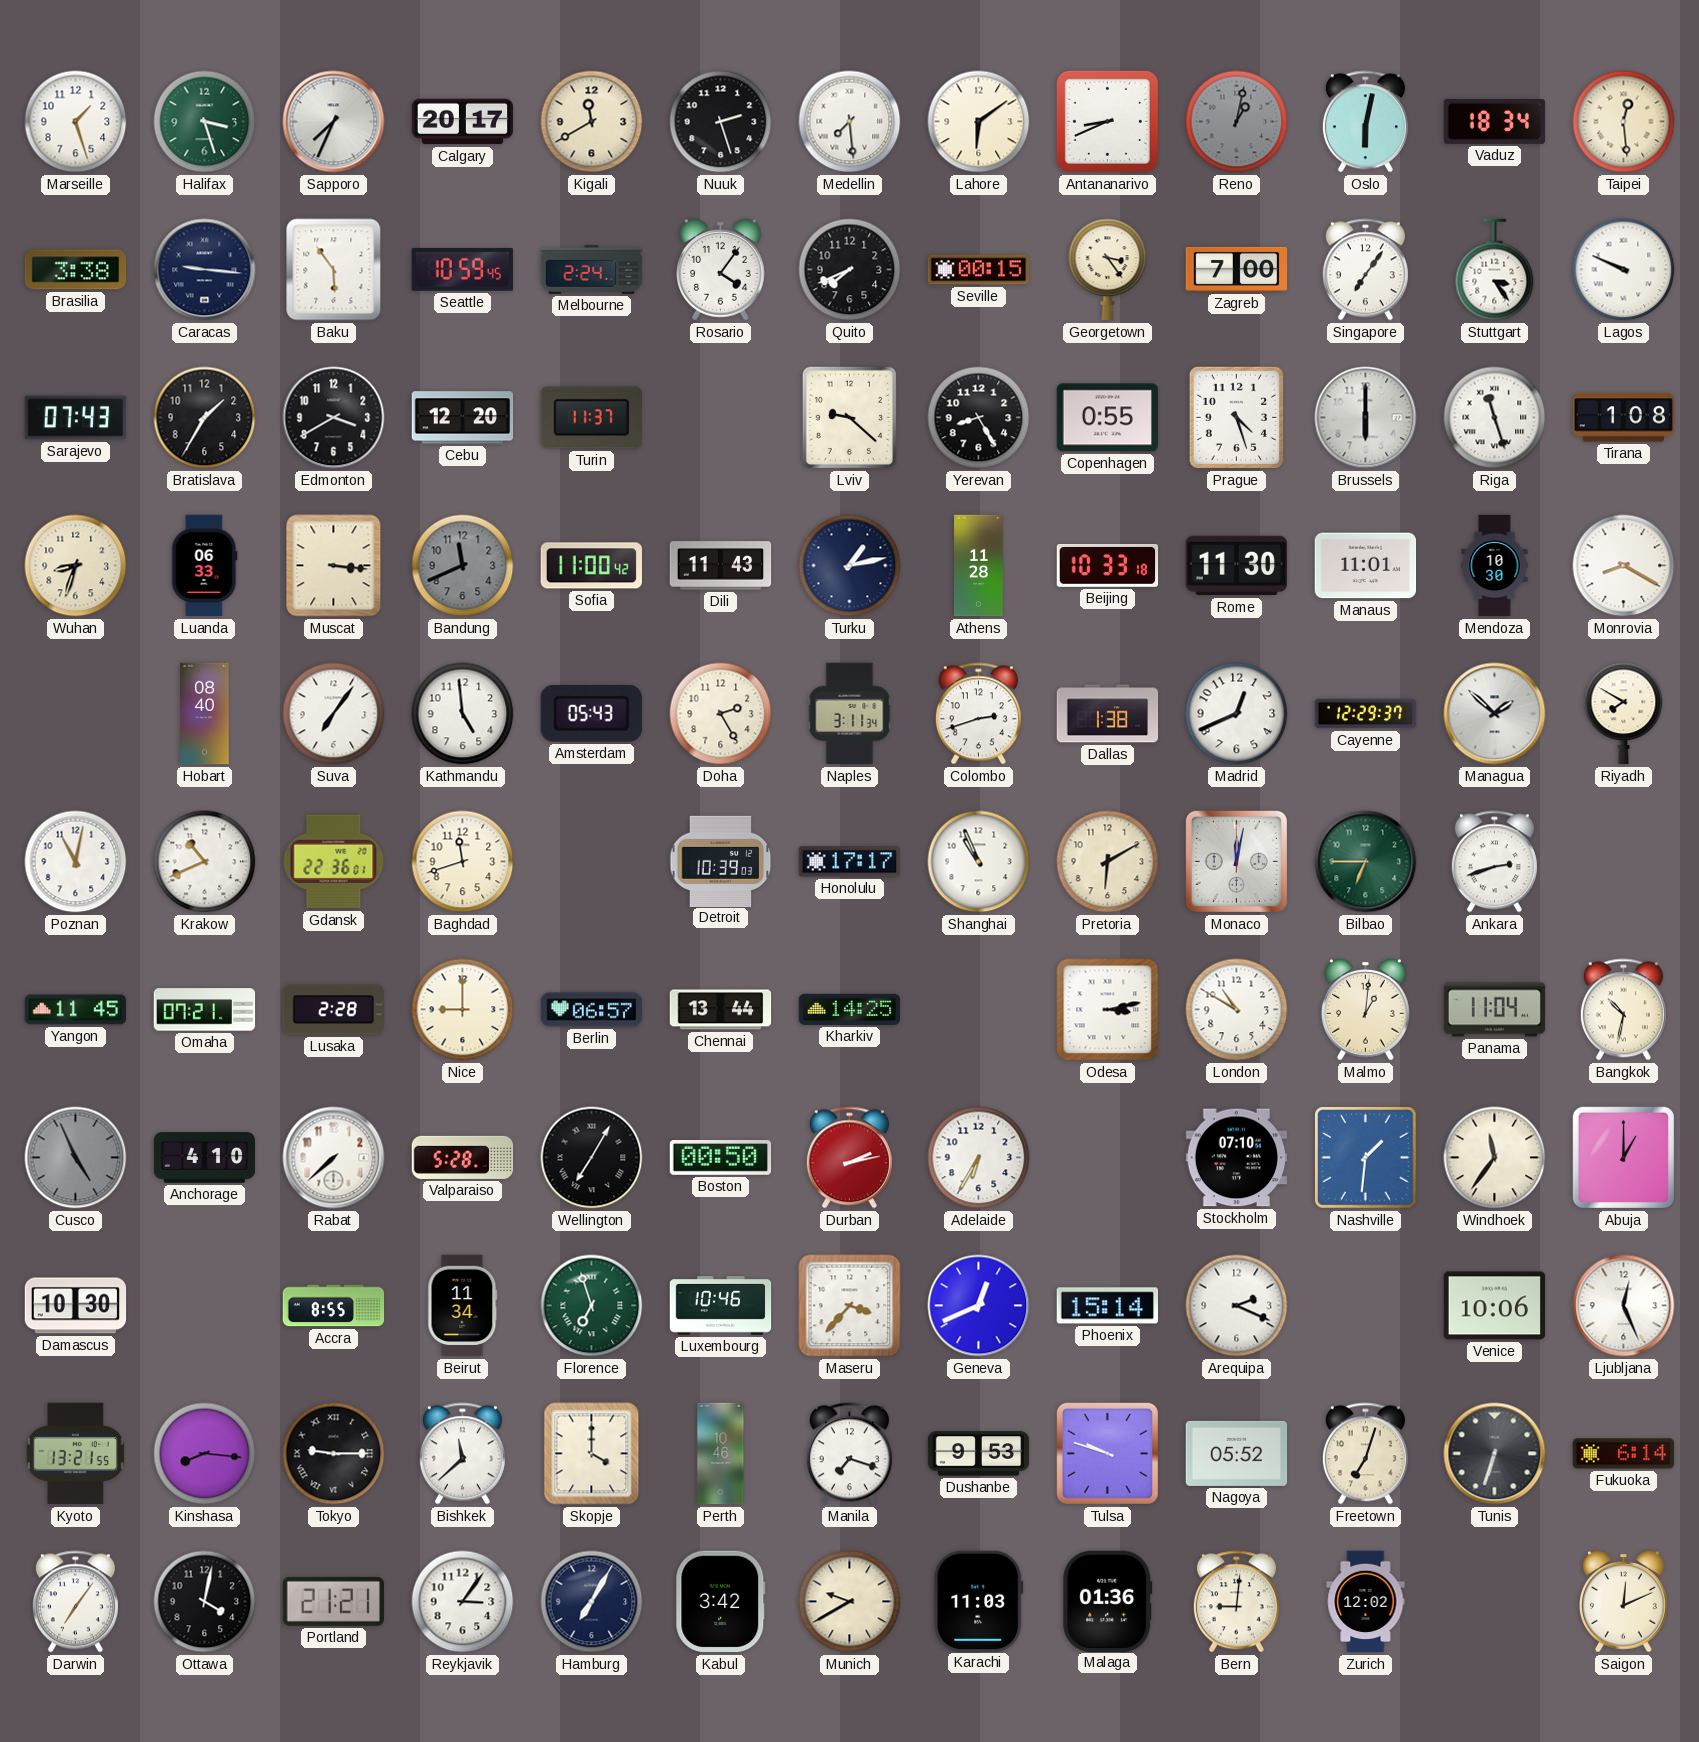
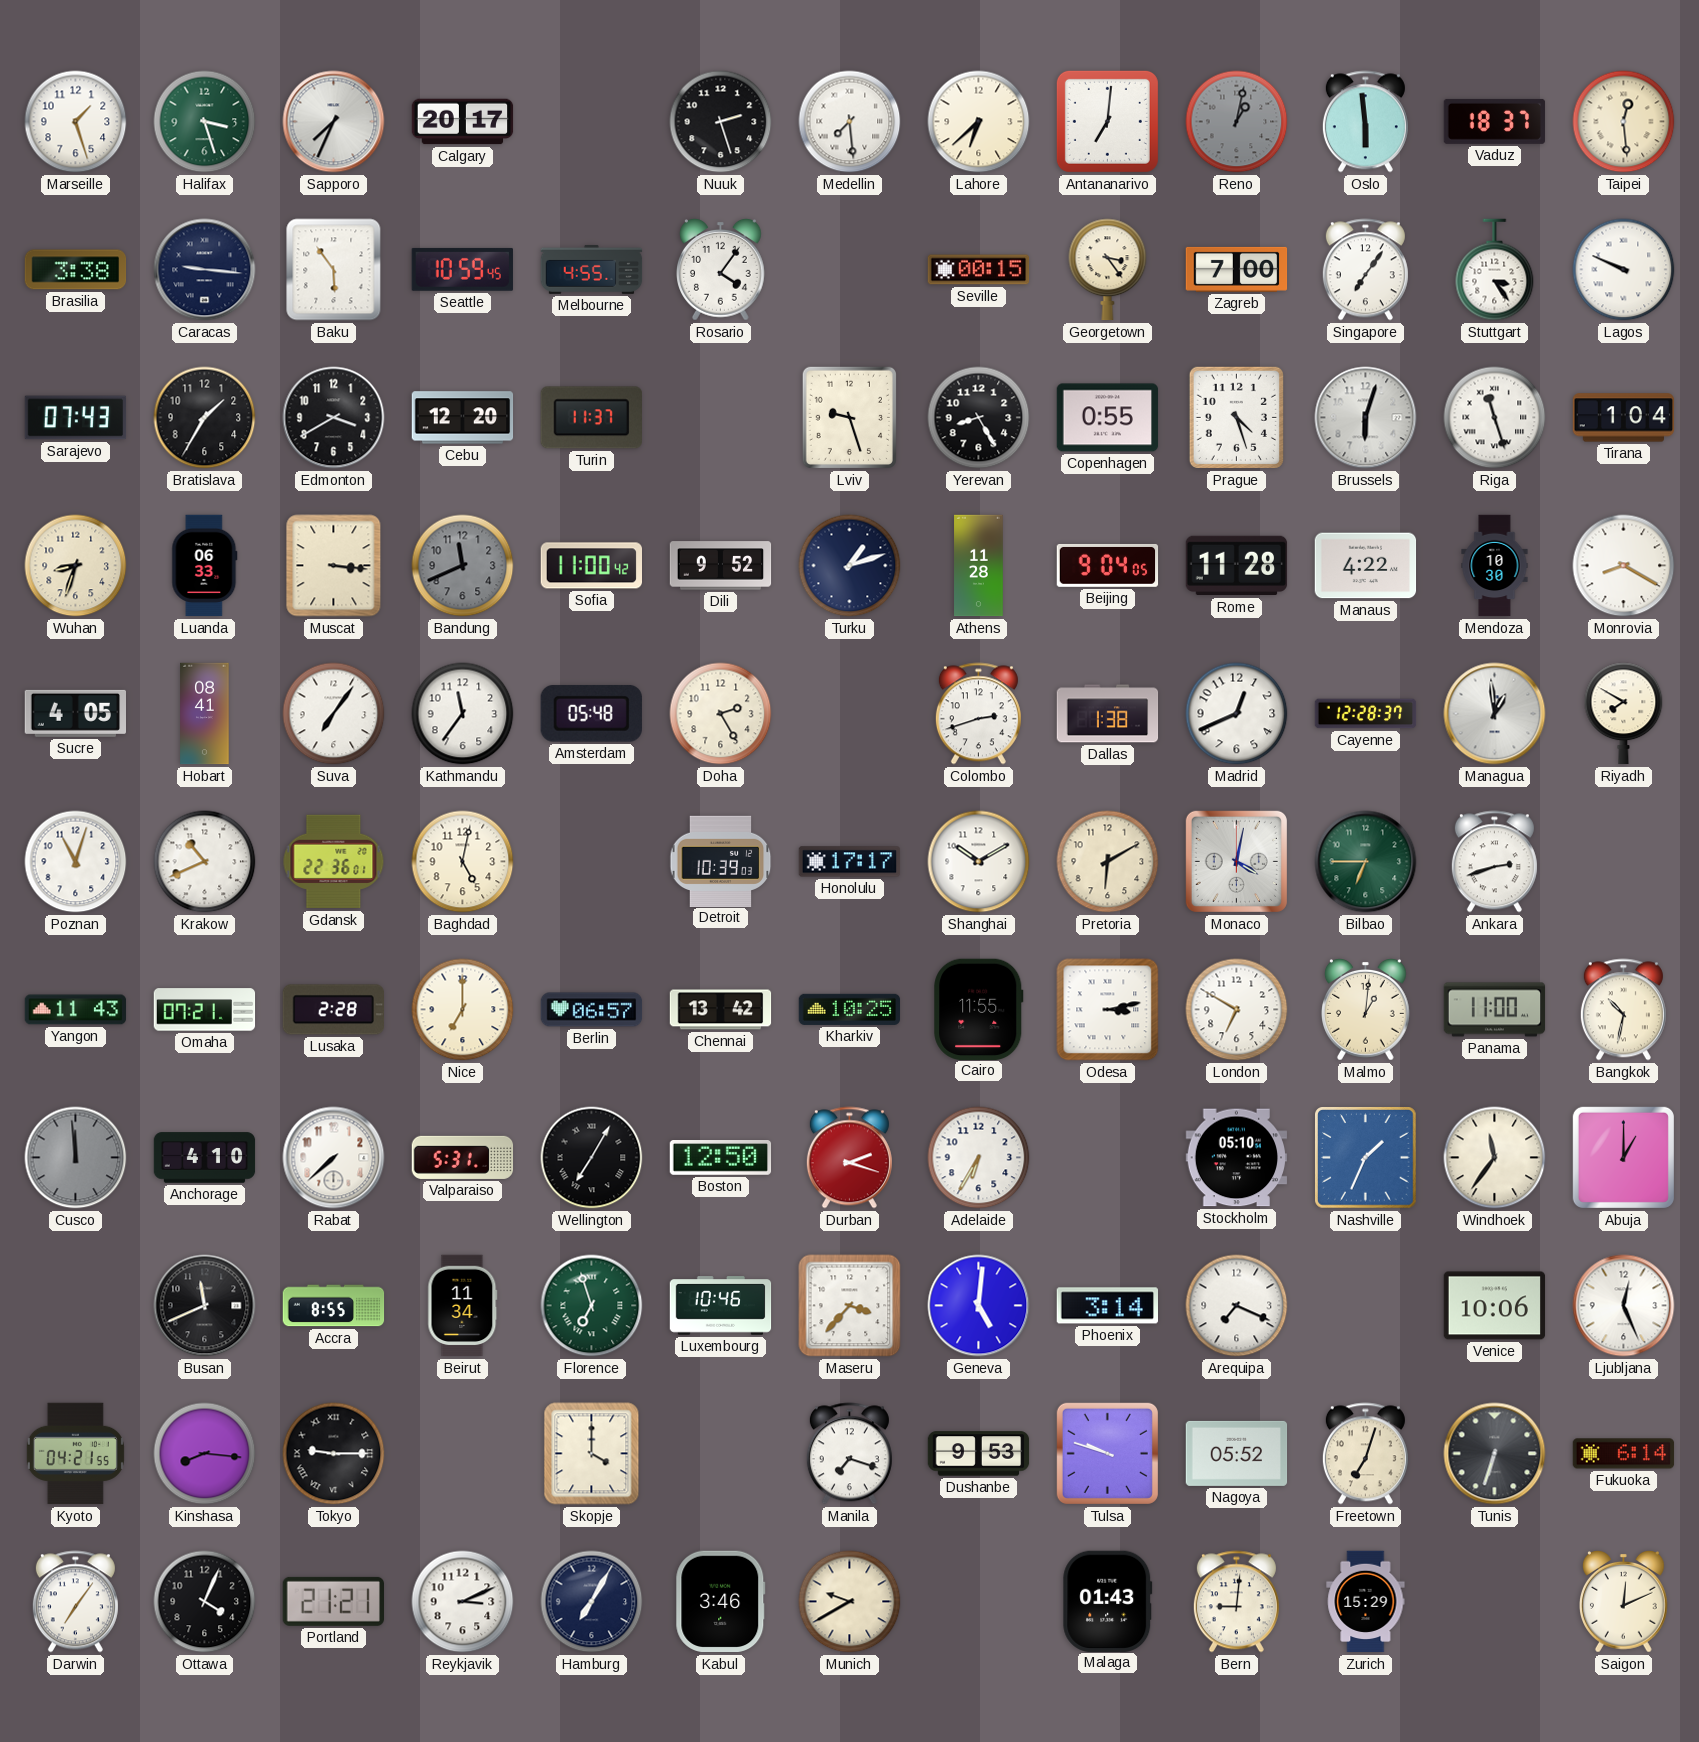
Kigali: 11:40 -> none (592, 122)
Lahore: 6:09 -> 6:38 (979, 122)
Antananarivo: 8:41 -> 7:01 (1107, 121)
Oslo: 6:02 -> 5:59 (1365, 122)
Vaduz: 18:34 -> 18:37 (1495, 121)
Melbourne: 2:24 -> 4:55 (592, 269)
Quito: 7:41 -> none (850, 270)
Lviv: 9:22 -> 9:27 (849, 417)
Brussels: 6:00 -> 6:03 (1366, 418)
Tirana: 1:08 -> 1:04 (1624, 418)
Dili: 11:43 -> 9:52 (721, 566)
Turku: 1:13 -> 1:12 (850, 566)
Beijing: 10:33 -> 9:04 (1108, 566)
Rome: 11:30 -> 11:28 (1237, 566)
Manaus: 11:01 -> 4:22 (1366, 566)
Sucre: none -> 4:05 (75, 713)
Hobart: 08:40 -> 08:41 (205, 714)
Kathmandu: 4:59 -> 11:36 (463, 714)
Amsterdam: 05:43 -> 05:48 (591, 714)
Naples: 3:11 -> none (850, 714)
Cayenne: 12:29 -> 12:28 (1366, 714)
Managua: 1:52 -> 12:59 (1495, 714)
Poznan: 11:02 -> 11:03 (76, 862)
Baghdad: 11:42 -> 5:02 (463, 862)
Shanghai: 10:56 -> 10:10 (979, 862)
Monaco: 12:02 -> 4:02 (1236, 861)
Yangon: 11:45 -> 11:43 (76, 1010)
Nice: 9:00 -> 7:00 (463, 1010)
Chennai: 13:44 -> 13:42 (721, 1010)
Kharkiv: 14:25 -> 10:25 (850, 1009)
Cairo: none -> 11:55 (979, 1009)
London: 10:50 -> 6:50 (1237, 1010)
Panama: 11:04 -> 11:00 (1495, 1010)
Cusco: 4:56 -> 11:59 (76, 1158)
Valparaiso: 5:28 -> 5:31 (463, 1157)
Boston: 00:50 -> 12:50 (721, 1158)
Durban: 2:13 -> 2:18 (849, 1158)
Stockholm: 07:10 -> 05:10 (1237, 1158)
Nashville: 1:31 -> 1:34 (1366, 1158)
Damascus: 10:30 -> none (76, 1306)
Busan: none -> 11:41 (205, 1306)
Geneva: 12:41 -> 5:01 (979, 1306)
Phoenix: 15:14 -> 3:14 (1107, 1306)
Arequipa: 2:19 -> 7:19 (1237, 1306)
Kyoto: 13:21 -> 04:21 (75, 1454)
Bishkek: 11:38 -> none (462, 1454)
Perth: 10:46 -> none (721, 1454)
Ottawa: 4:02 -> 4:04 (205, 1602)
Reykjavik: 3:06 -> 3:11 (463, 1602)
Kabul: 3:42 -> 3:46 (721, 1602)
Karachi: 11:03 -> none (979, 1601)
Malaga: 01:36 -> 01:43 (1108, 1601)
Zurich: 12:02 -> 15:29 (1366, 1602)
